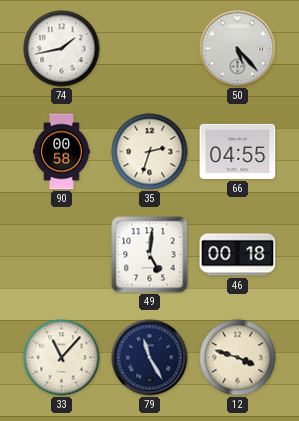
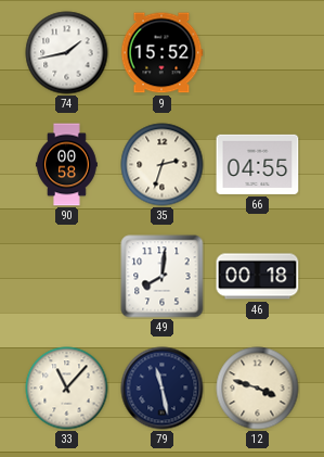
9: none -> 15:52 (161, 53)
50: 5:23 -> none (238, 49)
49: 5:01 -> 8:01 (163, 277)
79: 11:25 -> 11:28 (163, 389)
